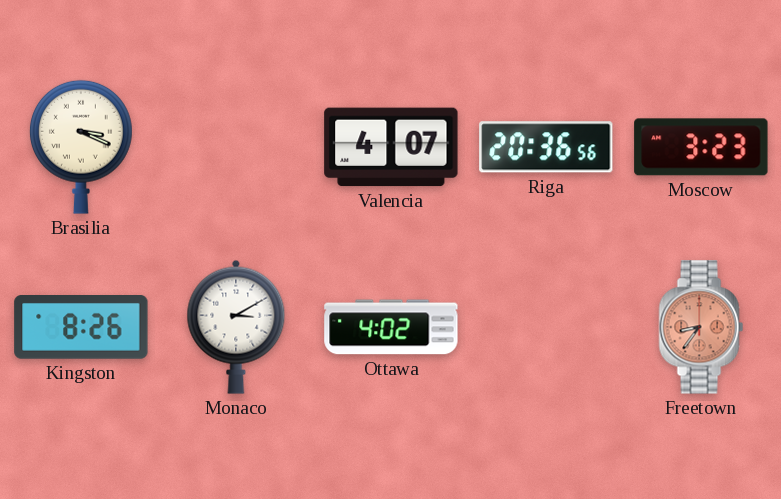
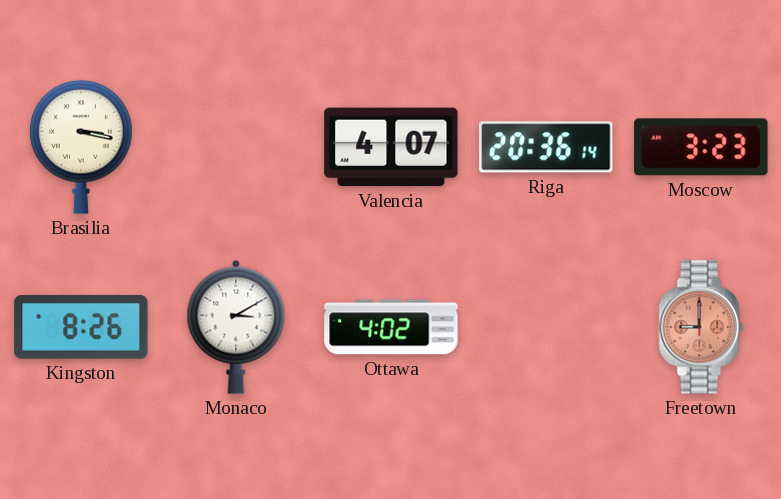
Brasilia: 3:19 -> 3:17 (81, 147)
Riga: 20:36:56 -> 20:36:14 (546, 147)
Freetown: 8:36 -> 9:00 (701, 327)
